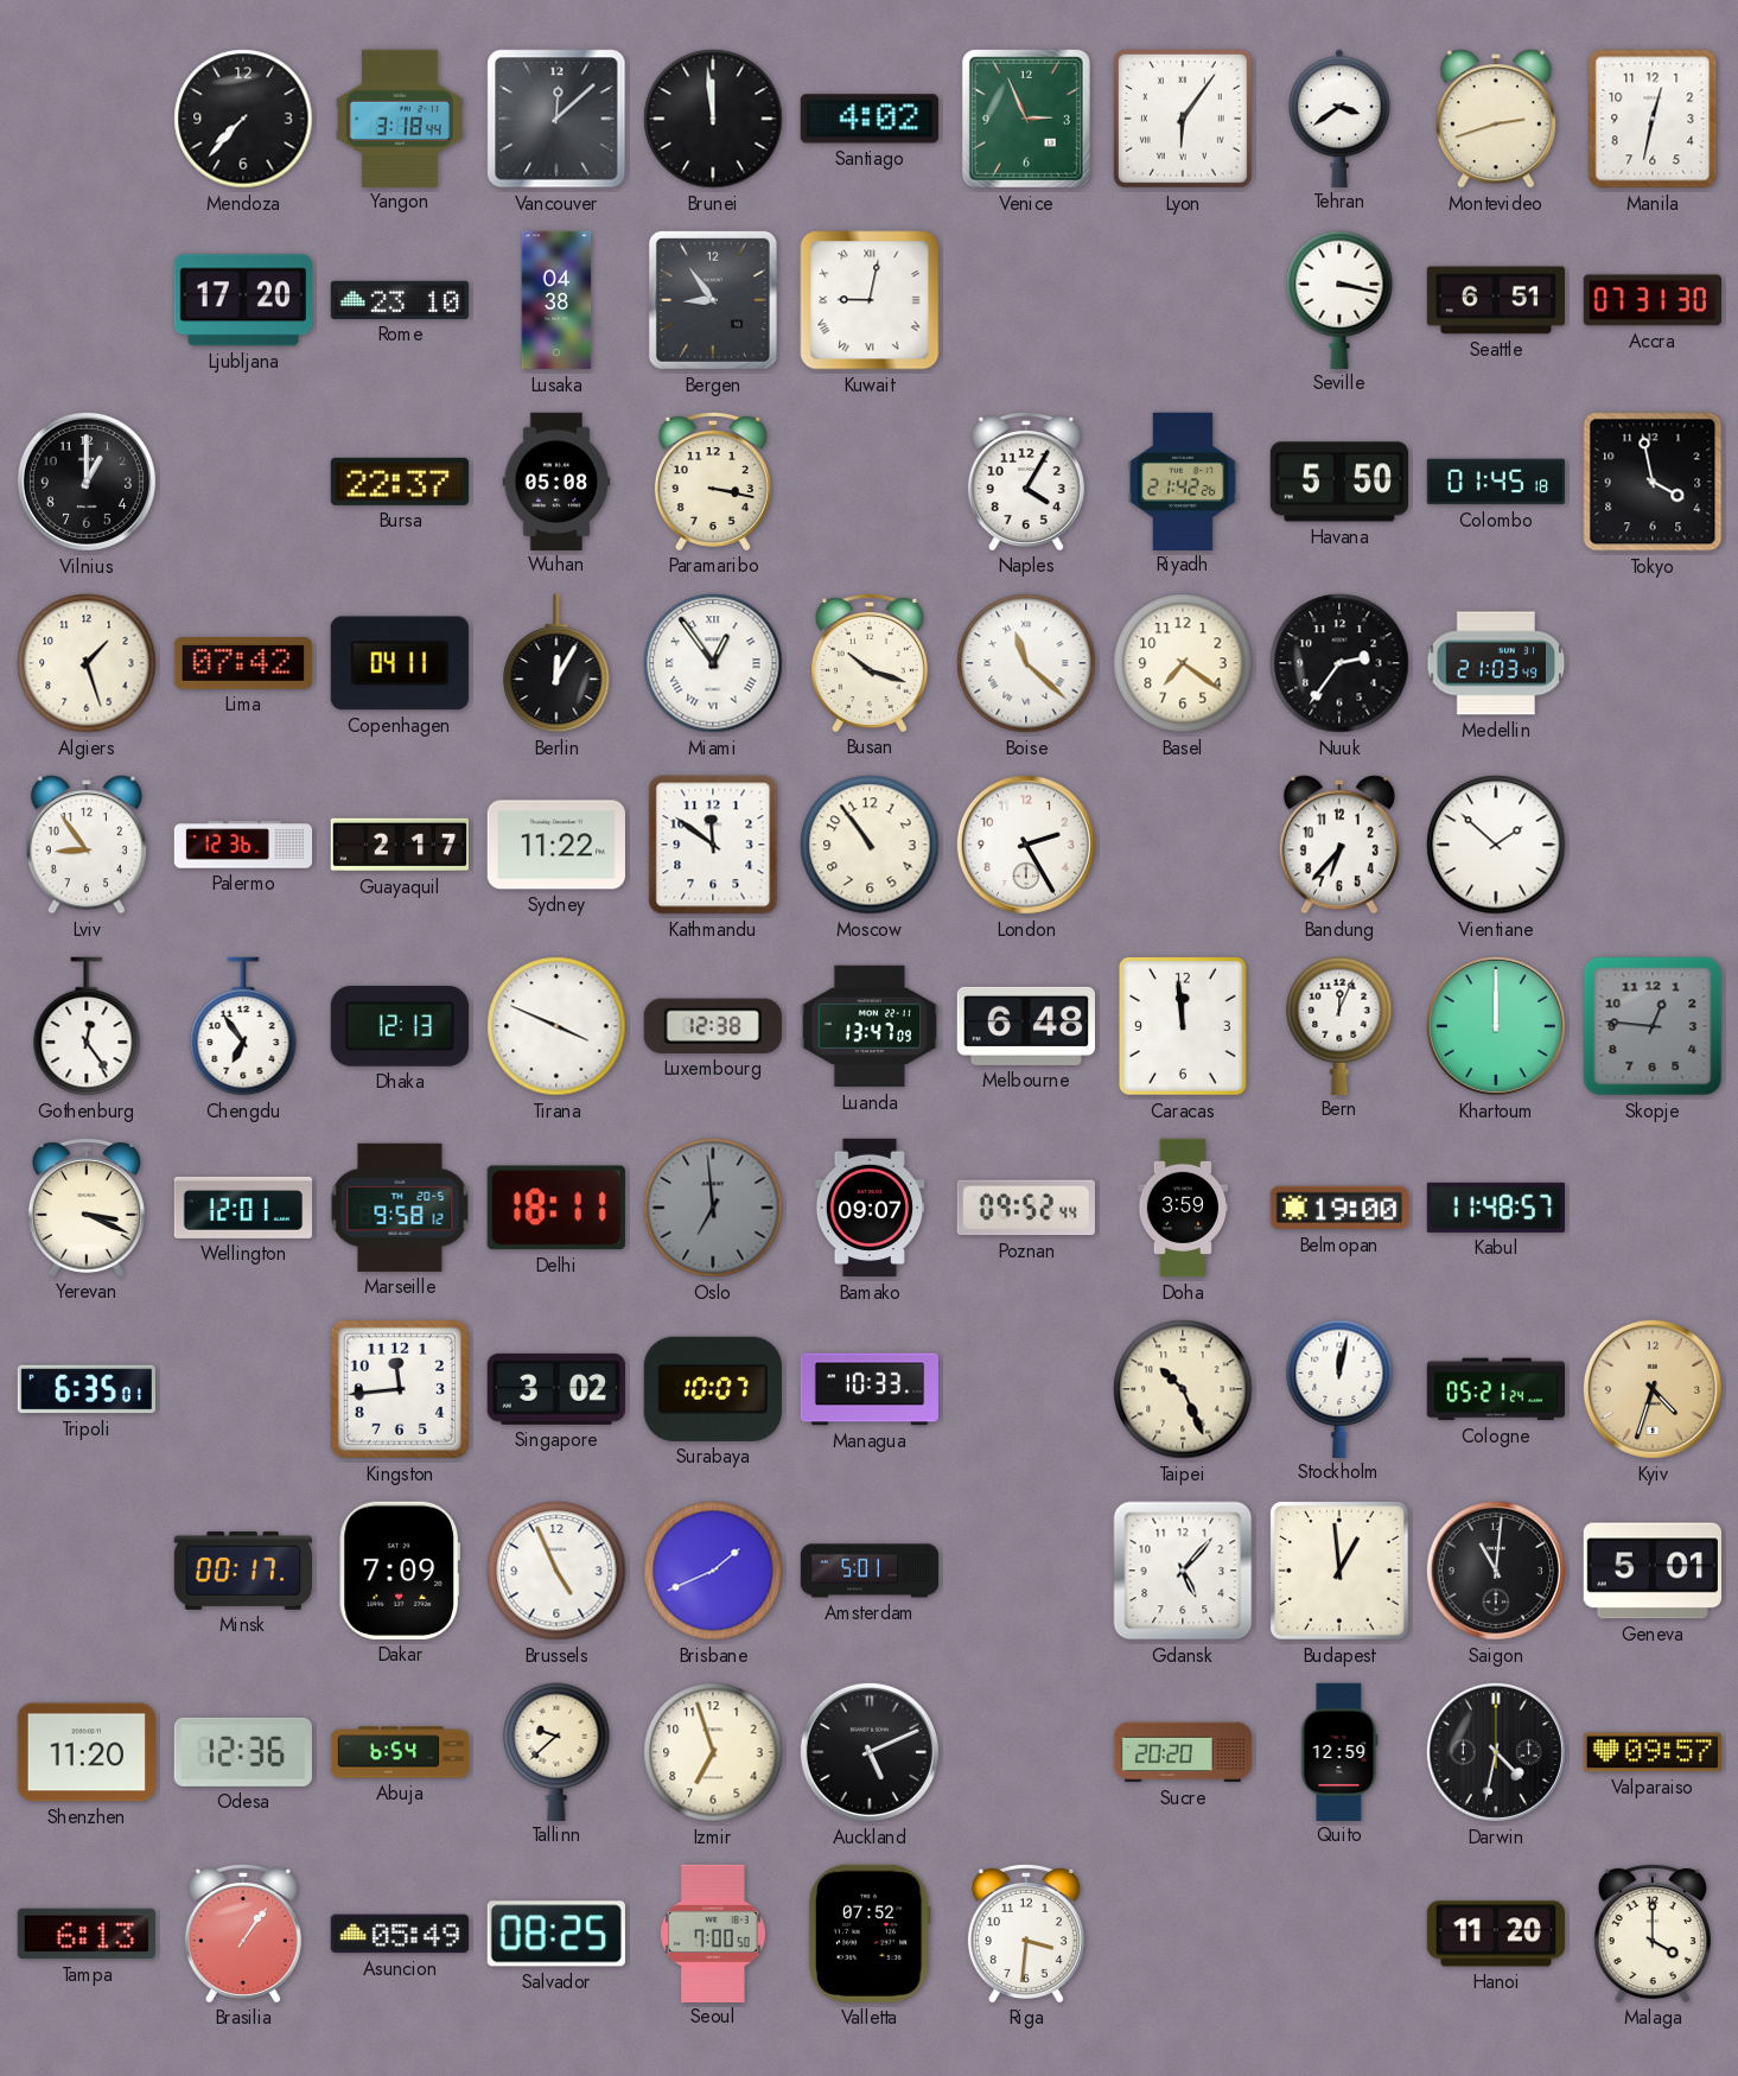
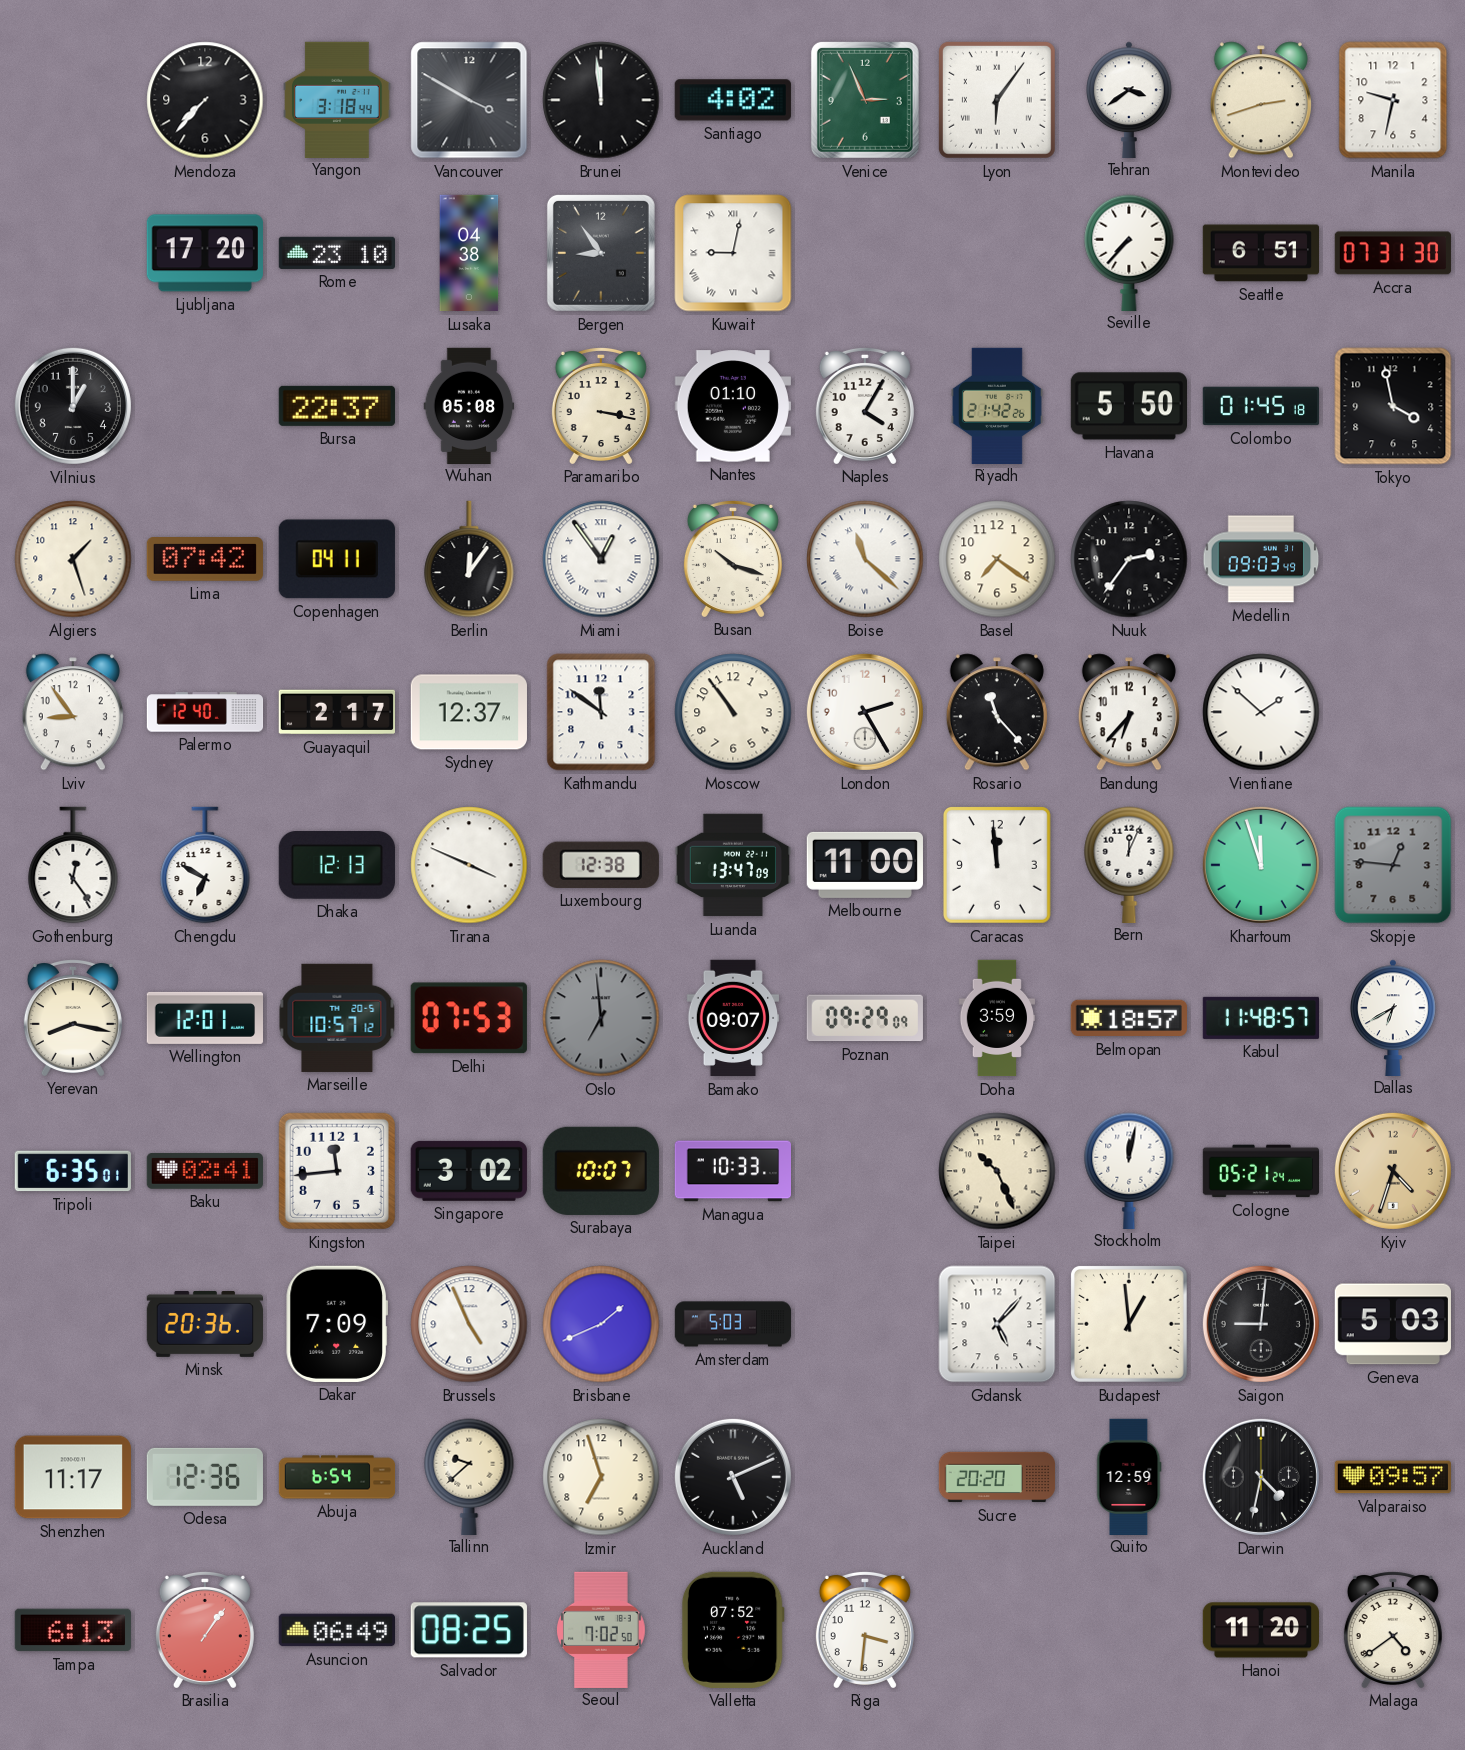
Vancouver: 12:08 -> 3:50 (469, 100)
Manila: 12:32 -> 9:32 (1393, 100)
Seville: 3:17 -> 7:37 (1129, 252)
Nantes: none -> 01:10 (733, 406)
Berlin: 12:05 -> 12:06 (469, 559)
Medellin: 21:03 -> 09:03 (1261, 559)
Palermo: 12:36 -> 12:40 (205, 712)
Sydney: 11:22 -> 12:37 (469, 712)
Rosario: none -> 11:23 (997, 712)
Chengdu: 6:54 -> 6:50 (205, 865)
Melbourne: 6:48 -> 11:00 (864, 865)
Khartoum: 12:00 -> 11:57 (1261, 865)
Yerevan: 3:19 -> 8:17 (73, 1017)
Marseille: 9:58 -> 10:57 (337, 1018)
Delhi: 18:11 -> 07:53 (469, 1018)
Poznan: 09:52 -> 09:29 (865, 1018)
Belmopan: 19:00 -> 18:57 (1128, 1018)
Dallas: none -> 6:40 (1393, 1017)
Baku: none -> 02:41 (204, 1172)
Minsk: 00:17 -> 20:36 (204, 1324)
Amsterdam: 5:01 -> 5:03 (733, 1324)
Saigon: 11:01 -> 9:01 (1261, 1324)
Geneva: 5:01 -> 5:03 (1393, 1324)
Shenzhen: 11:20 -> 11:17 (72, 1477)
Asuncion: 05:49 -> 06:49 (336, 1630)
Seoul: 7:00 -> 7:02 (602, 1629)
Malaga: 4:00 -> 4:39 (1393, 1629)
